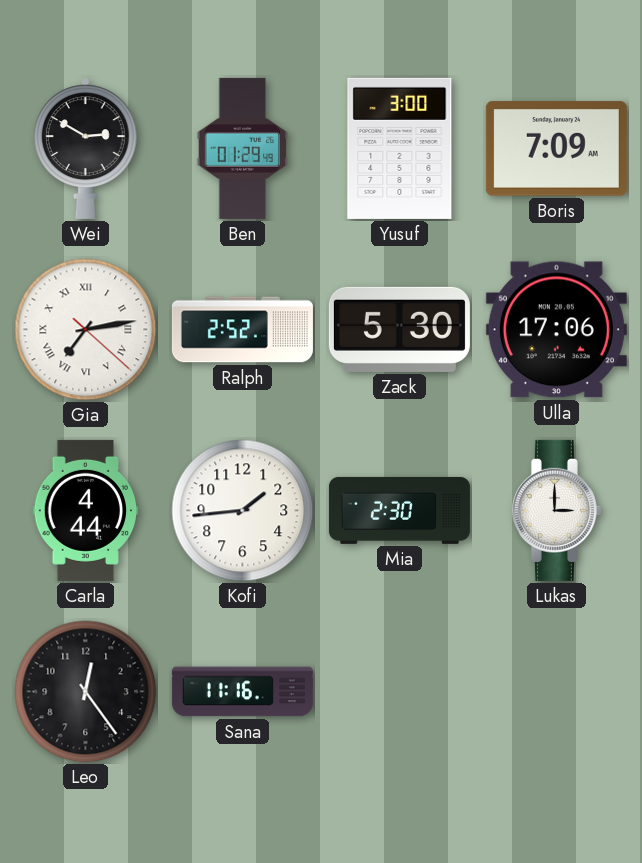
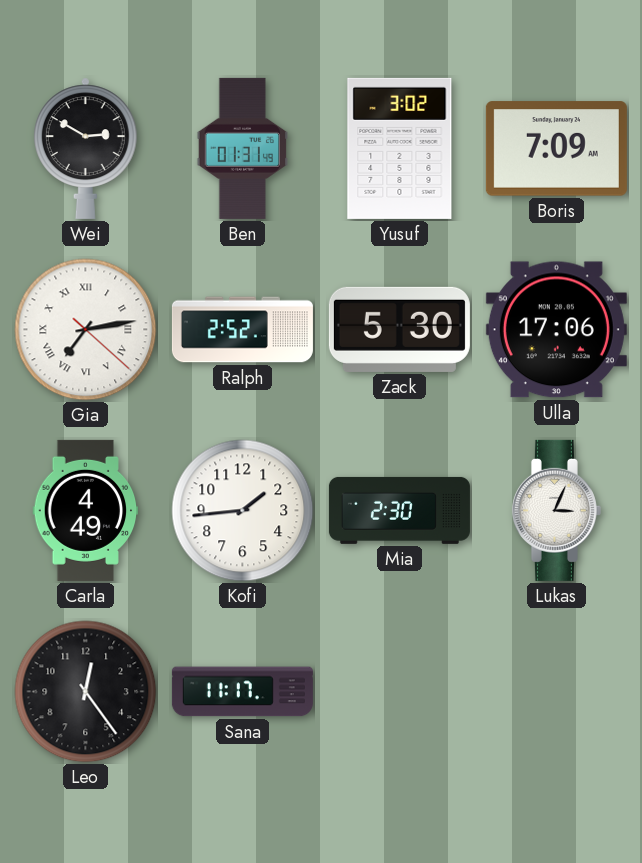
Ben: 01:29 -> 01:31 (243, 148)
Yusuf: 3:00 -> 3:02 (400, 148)
Carla: 4:44 -> 4:49 (86, 510)
Lukas: 3:00 -> 3:04 (556, 510)
Sana: 11:16 -> 11:17 (242, 692)
